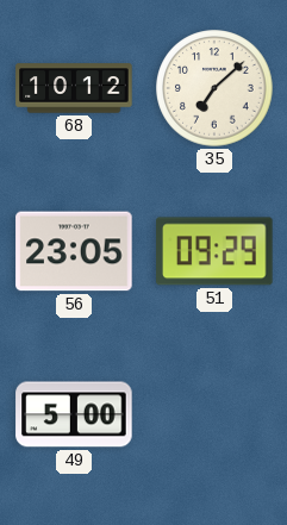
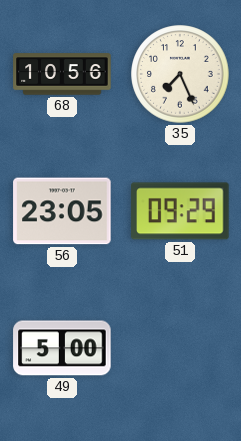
68: 10:12 -> 10:56 (62, 74)
35: 7:08 -> 7:26 (180, 74)
